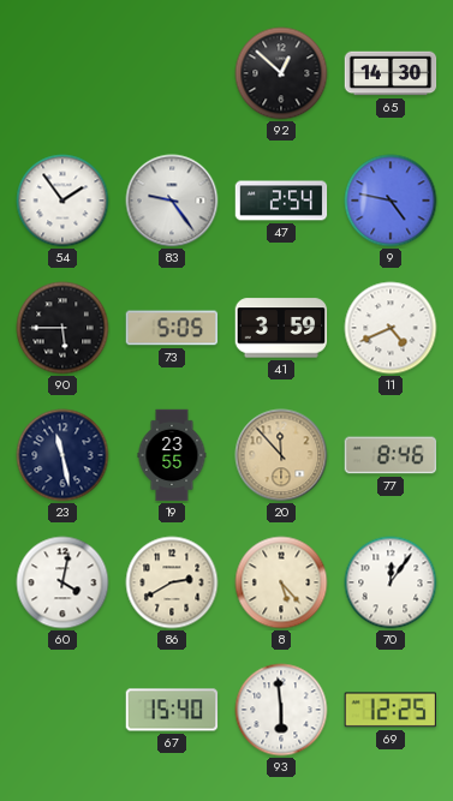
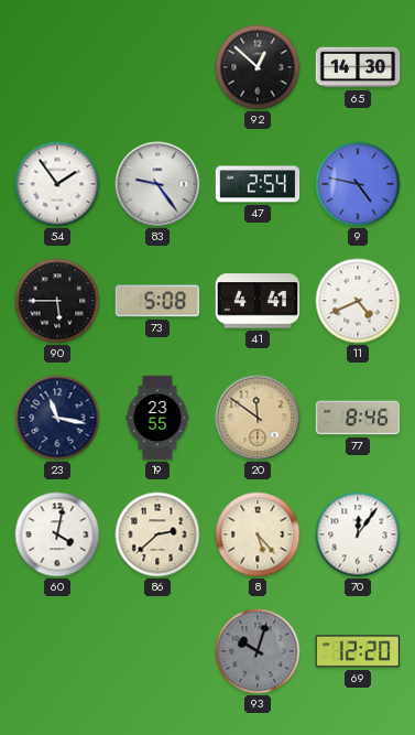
73: 5:05 -> 5:08 (157, 301)
41: 3:59 -> 4:41 (258, 301)
23: 11:28 -> 11:17 (57, 418)
20: 11:53 -> 11:51 (258, 418)
86: 2:40 -> 2:38 (157, 534)
67: 15:40 -> none (172, 710)
93: 5:59 -> 10:03 (258, 651)
93 dial: white -> grey (258, 651)
69: 12:25 -> 12:20 (357, 651)
